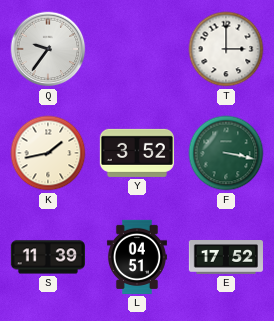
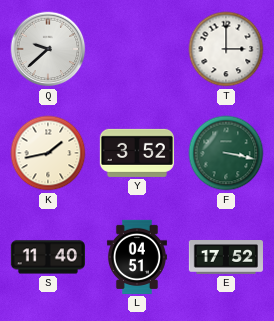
Q: 9:36 -> 9:38 (48, 49)
S: 11:39 -> 11:40 (48, 257)
